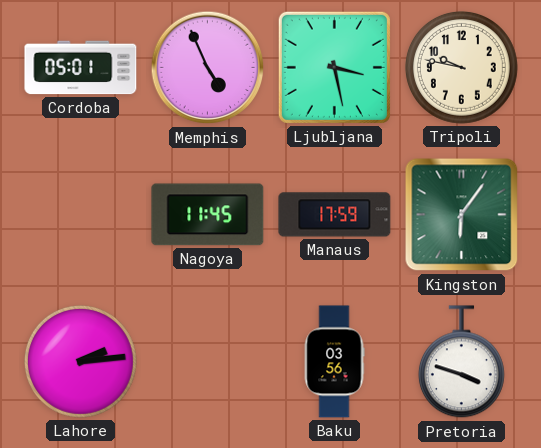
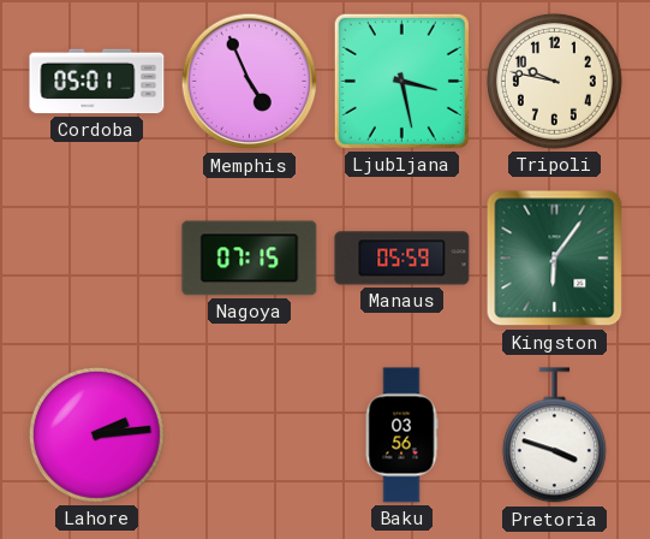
Nagoya: 11:45 -> 07:15 (250, 259)
Manaus: 17:59 -> 05:59 (402, 259)
